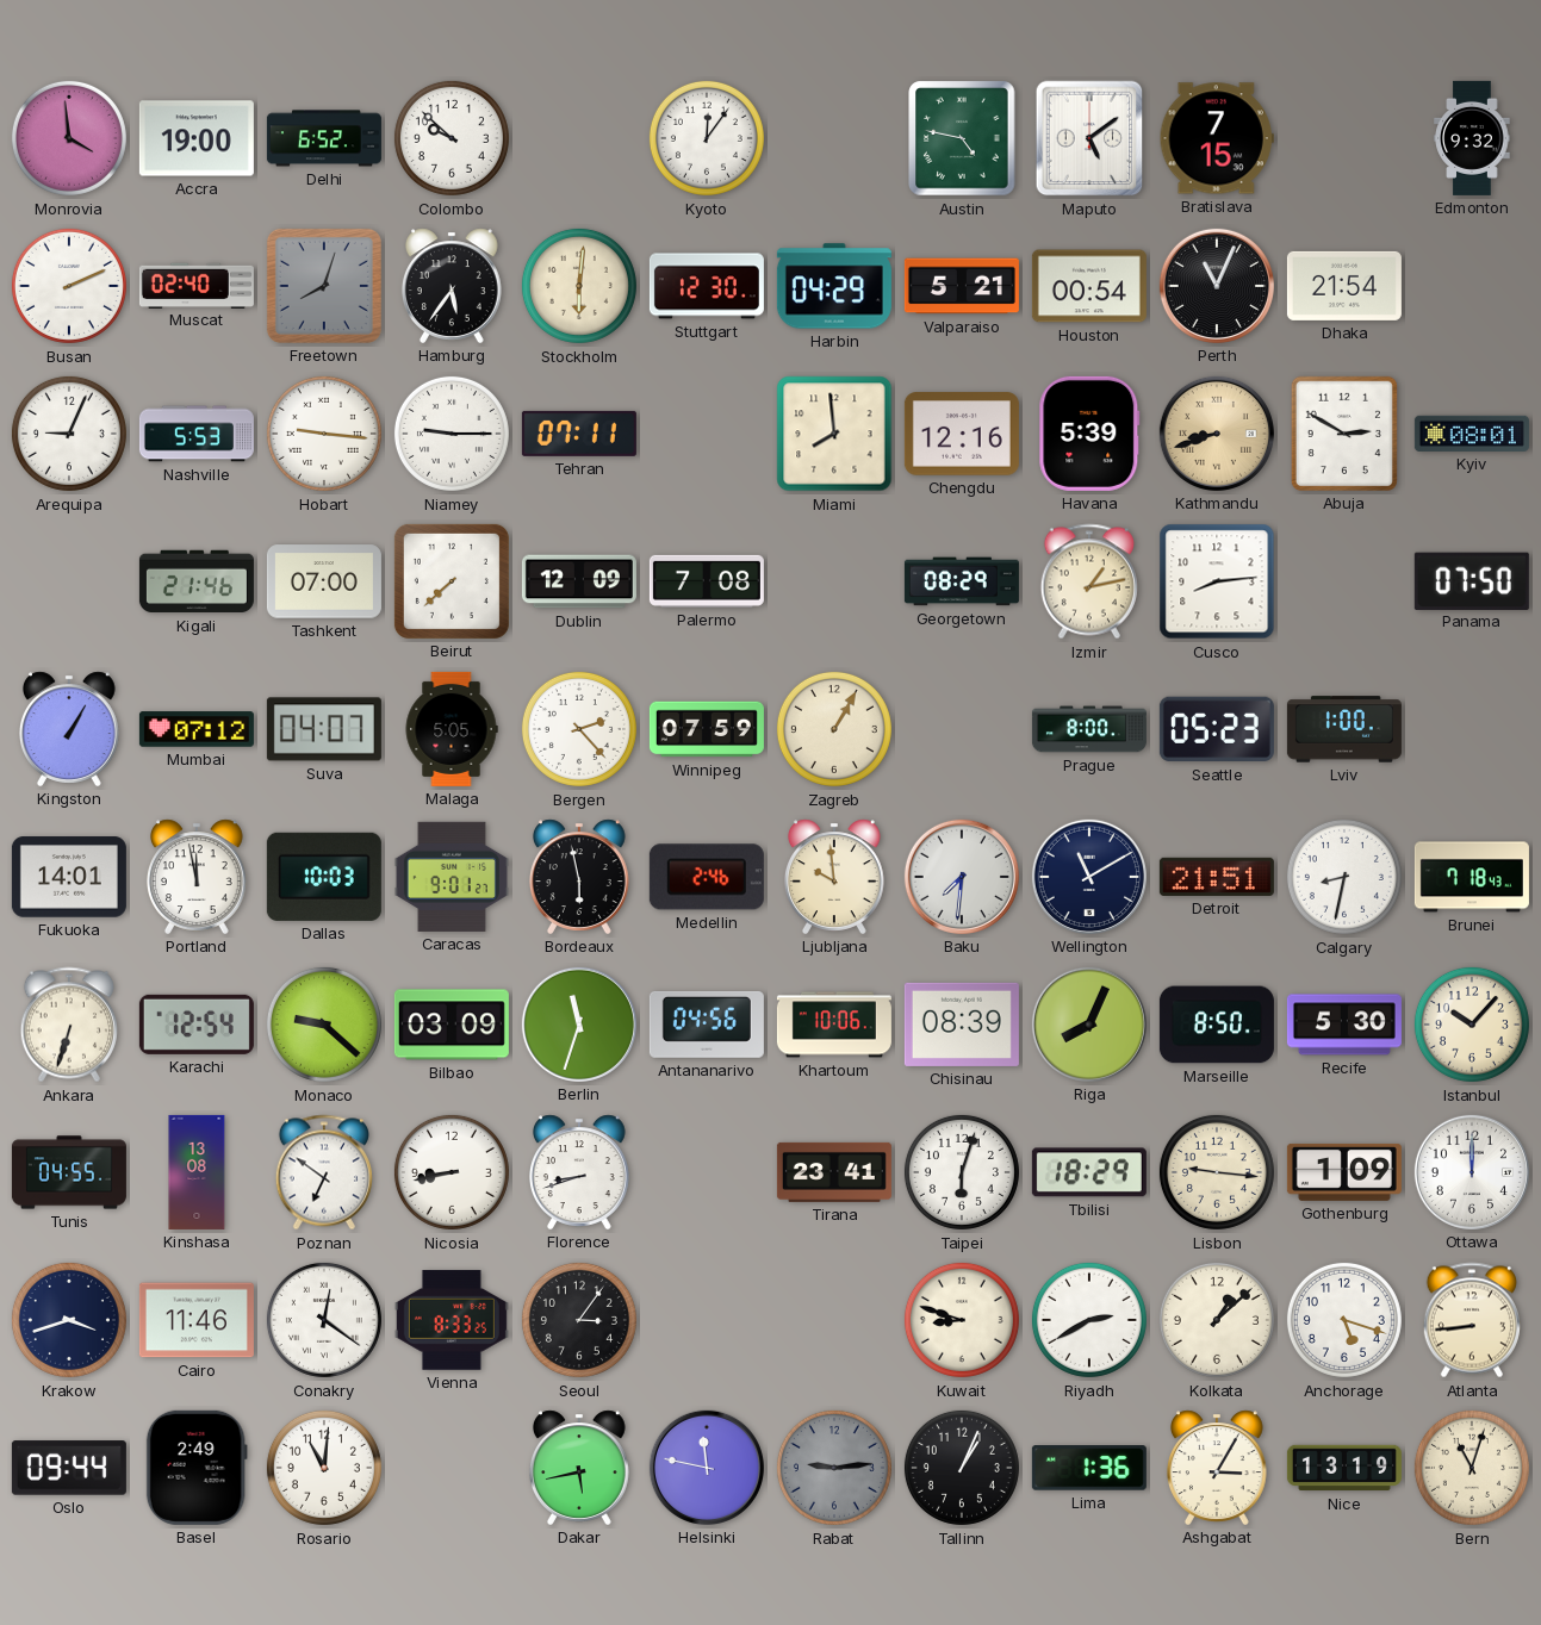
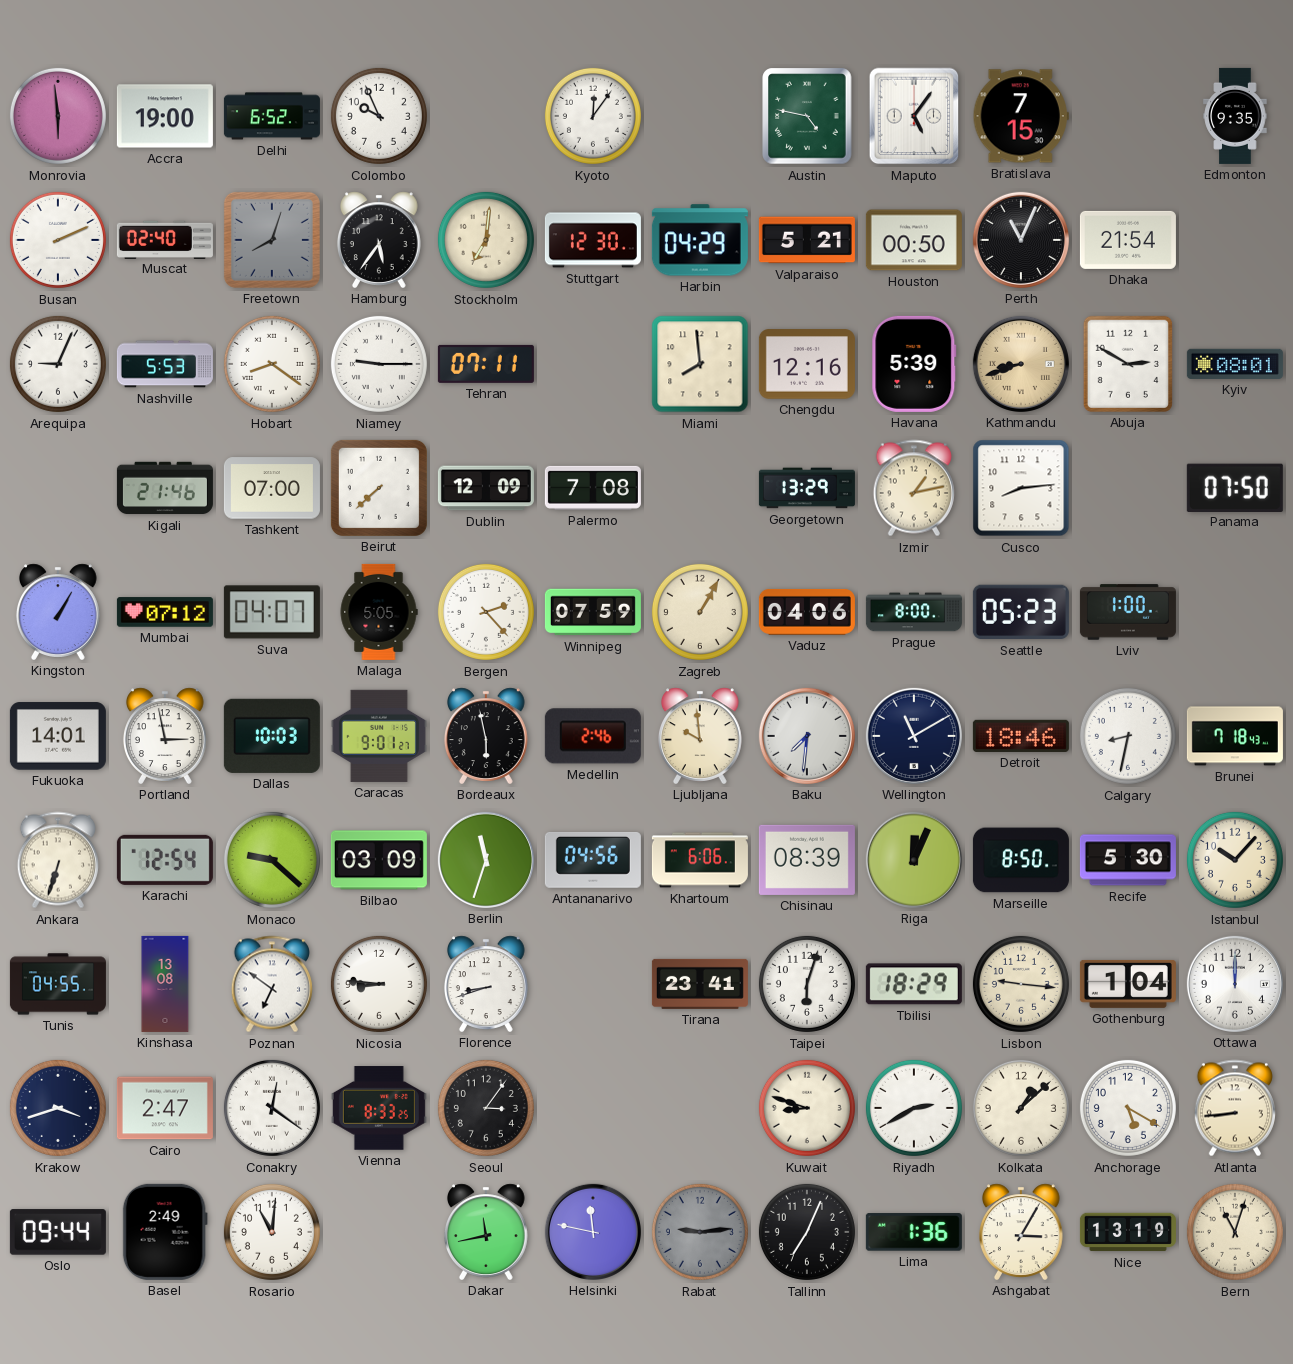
Monrovia: 3:59 -> 5:59 (58, 116)
Colombo: 9:52 -> 9:56 (379, 116)
Maputo: 5:09 -> 5:06 (914, 116)
Edmonton: 9:32 -> 9:35 (1235, 116)
Stockholm: 6:01 -> 7:01 (486, 240)
Houston: 00:54 -> 00:50 (914, 240)
Hobart: 9:16 -> 8:21 (272, 364)
Georgetown: 08:29 -> 13:29 (807, 488)
Vaduz: none -> 04:06 (807, 612)
Portland: 11:58 -> 2:58 (165, 736)
Detroit: 21:51 -> 18:46 (1021, 736)
Khartoum: 10:06 -> 6:06 (700, 860)
Riga: 8:04 -> 12:04 (914, 860)
Nicosia: 8:43 -> 8:46 (379, 984)
Gothenburg: 1:09 -> 1:04 (1128, 984)
Cairo: 11:46 -> 2:47 (165, 1108)
Anchorage: 5:18 -> 5:20 (1128, 1108)
Dakar: 5:43 -> 11:43 (486, 1232)
Tallinn: 1:04 -> 7:04 (807, 1232)
